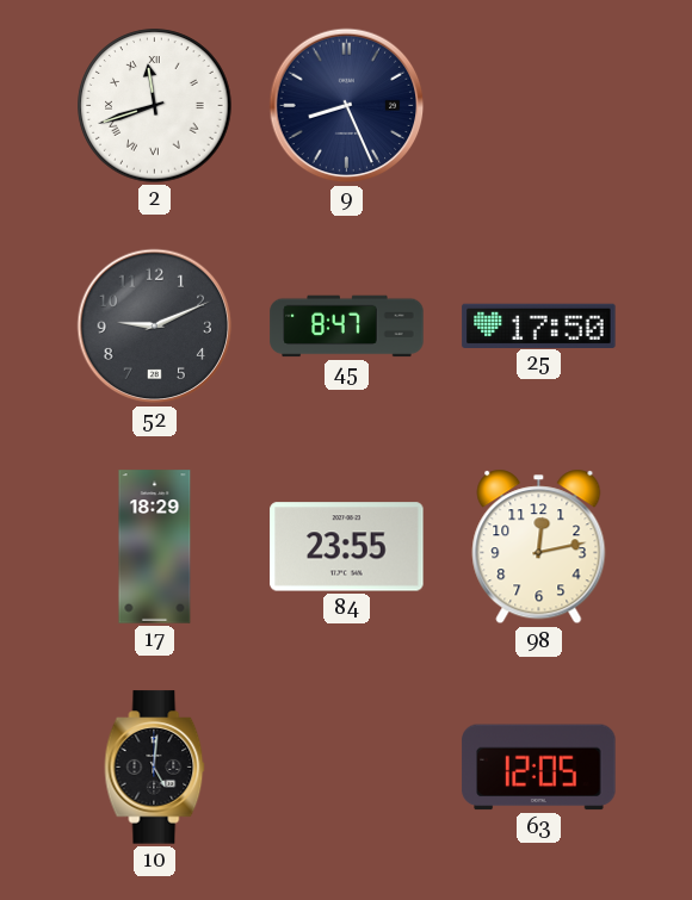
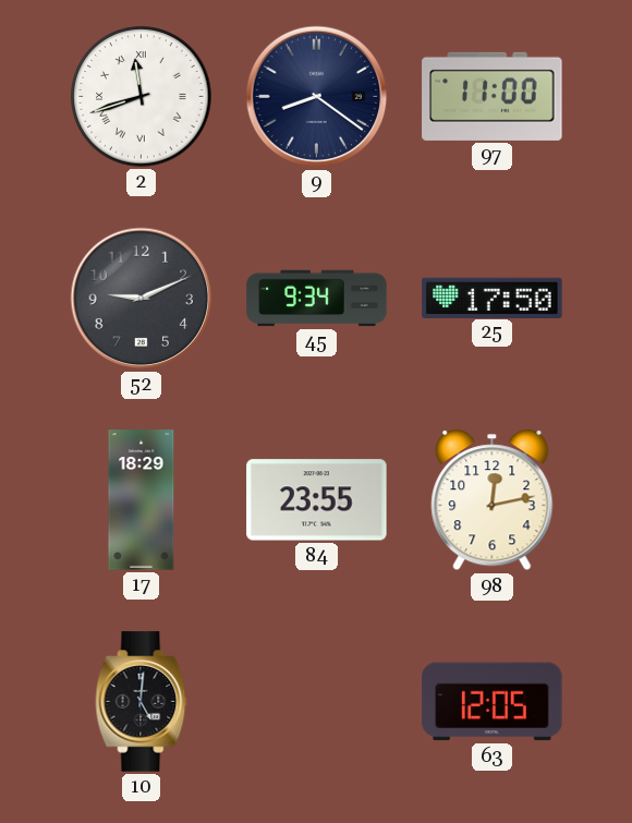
9: 8:26 -> 8:21 (317, 97)
97: none -> 11:00 (493, 96)
45: 8:47 -> 9:34 (317, 299)
